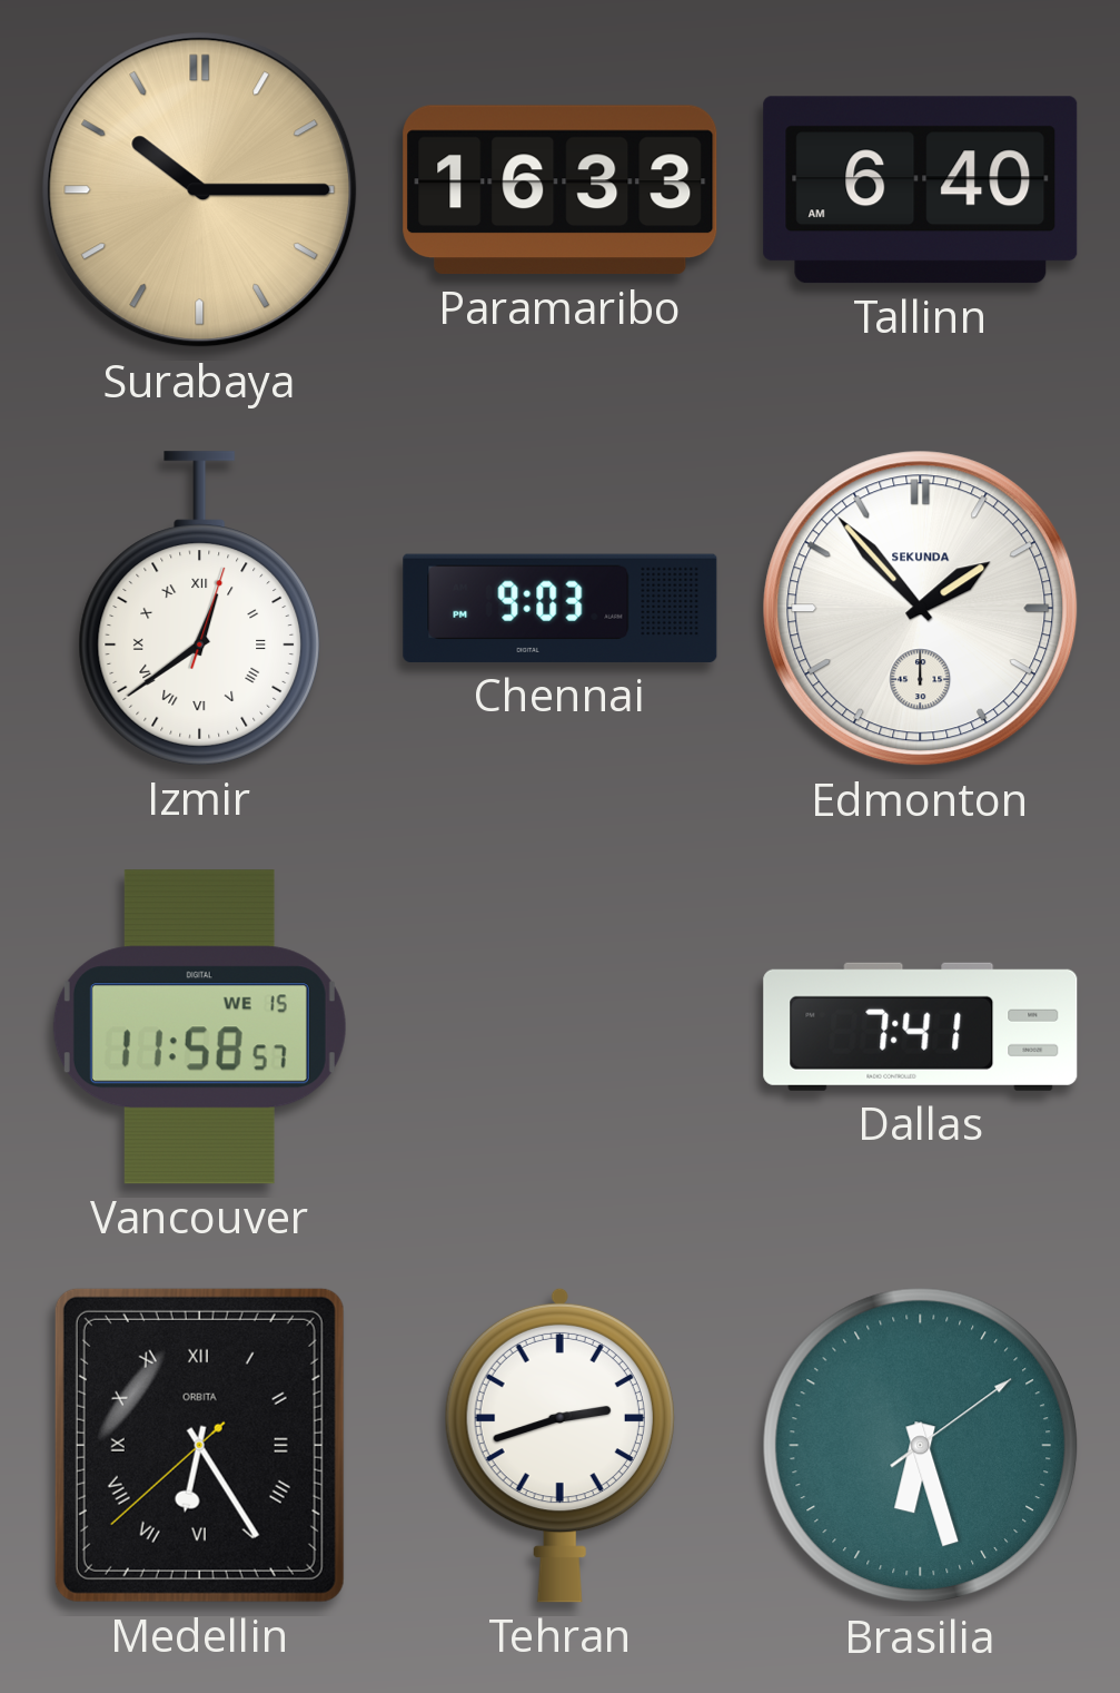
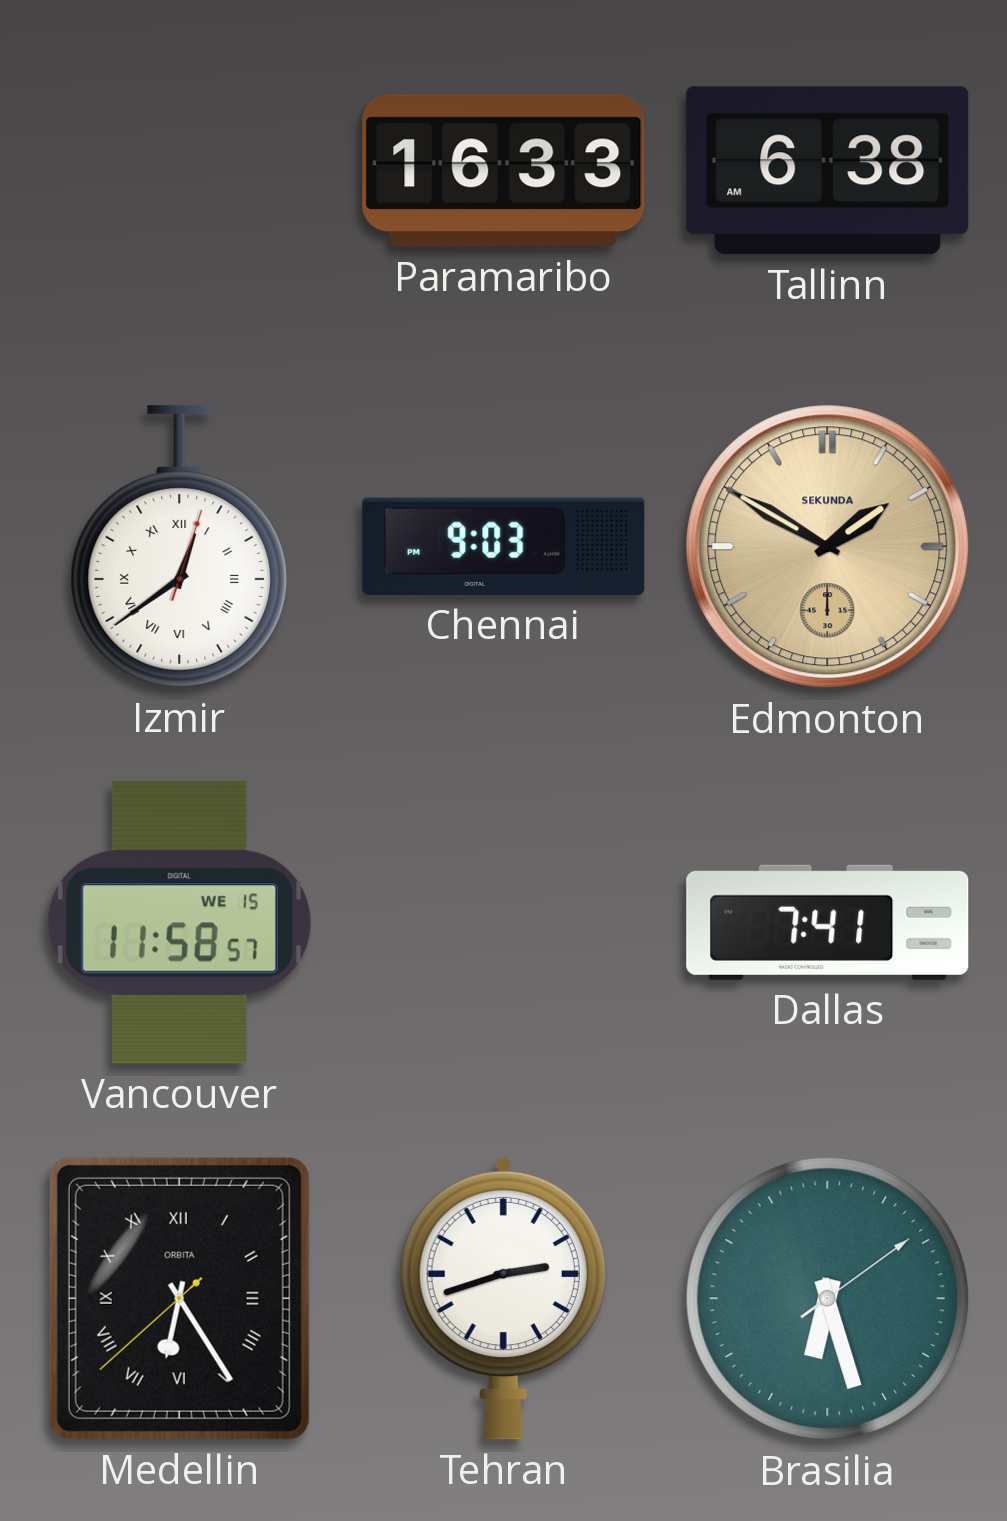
Surabaya: 10:15 -> none (200, 190)
Tallinn: 6:40 -> 6:38 (828, 171)
Edmonton: 1:53 -> 1:50 (828, 547)
Edmonton dial: white -> champagne (828, 547)
